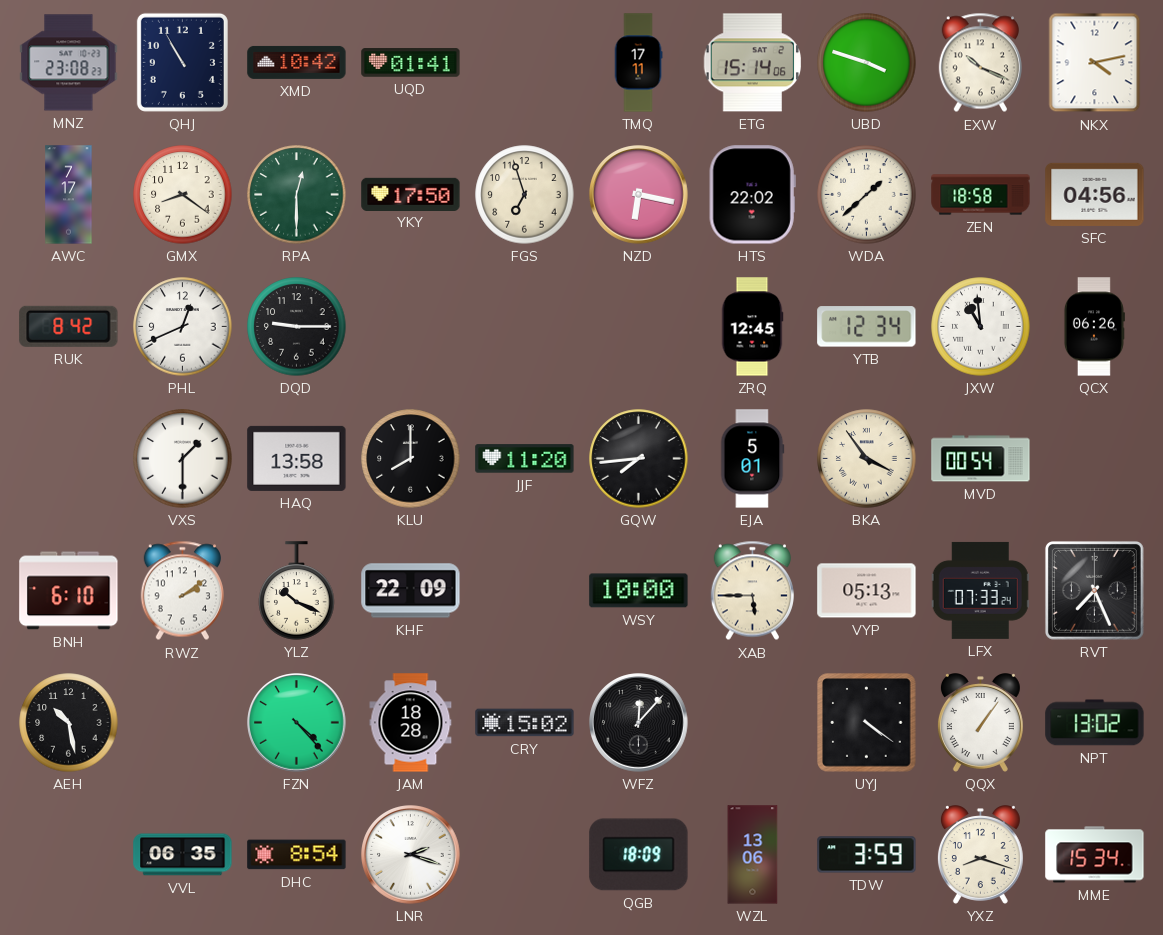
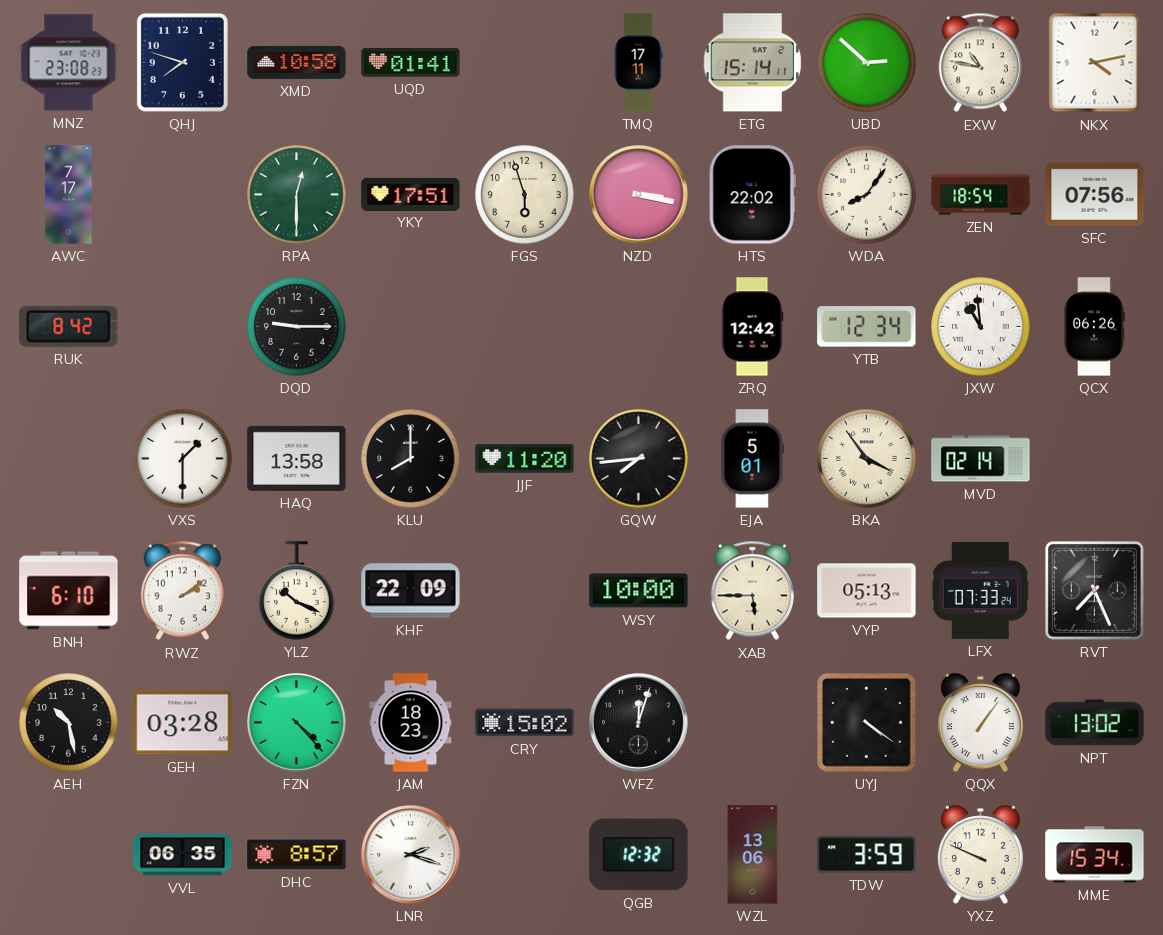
QHJ: 10:55 -> 7:48 (182, 62)
XMD: 10:42 -> 10:58 (297, 62)
ETG: 15:14:06 -> 15:14:11 (752, 63)
UBD: 3:48 -> 2:52 (867, 63)
EXW: 10:19 -> 10:47 (980, 63)
GMX: 8:21 -> none (183, 195)
YKY: 17:50 -> 17:51 (411, 194)
FGS: 6:57 -> 5:57 (525, 195)
NZD: 6:17 -> 3:17 (639, 195)
WDA: 1:38 -> 8:06 (867, 195)
ZEN: 18:58 -> 18:54 (981, 195)
SFC: 04:56 -> 07:56 (1095, 194)
PHL: 12:41 -> none (183, 327)
ZRQ: 12:45 -> 12:42 (752, 327)
MVD: 00:54 -> 02:14 (981, 459)
GEH: none -> 03:28 (183, 723)
JAM: 18:28 -> 18:23 (411, 723)
WFZ: 12:07 -> 12:03 (639, 723)
DHC: 8:54 -> 8:57 (297, 855)
QGB: 18:09 -> 12:32 (639, 855)
YXZ: 8:18 -> 9:49 (980, 855)
